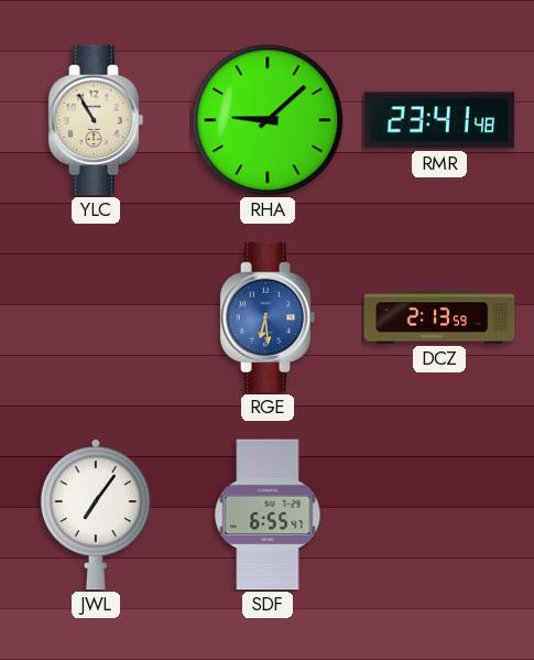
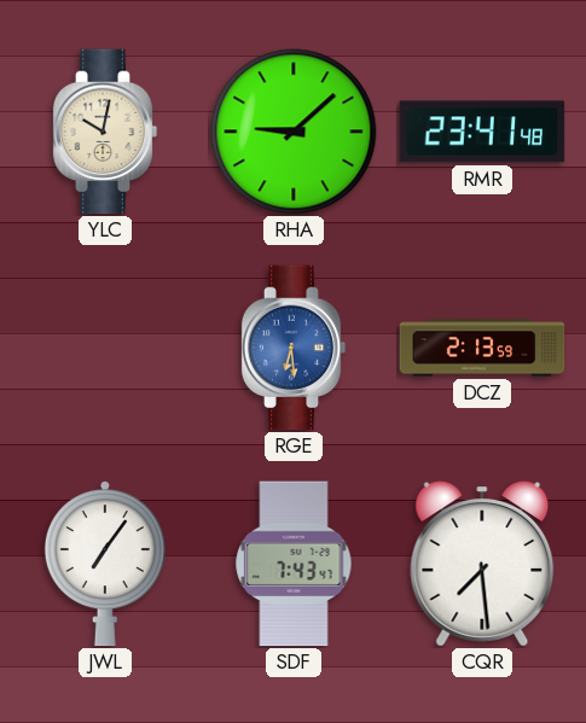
YLC: 10:55 -> 10:02 (105, 132)
SDF: 6:55 -> 7:43 (294, 564)
CQR: none -> 7:29 (482, 564)
